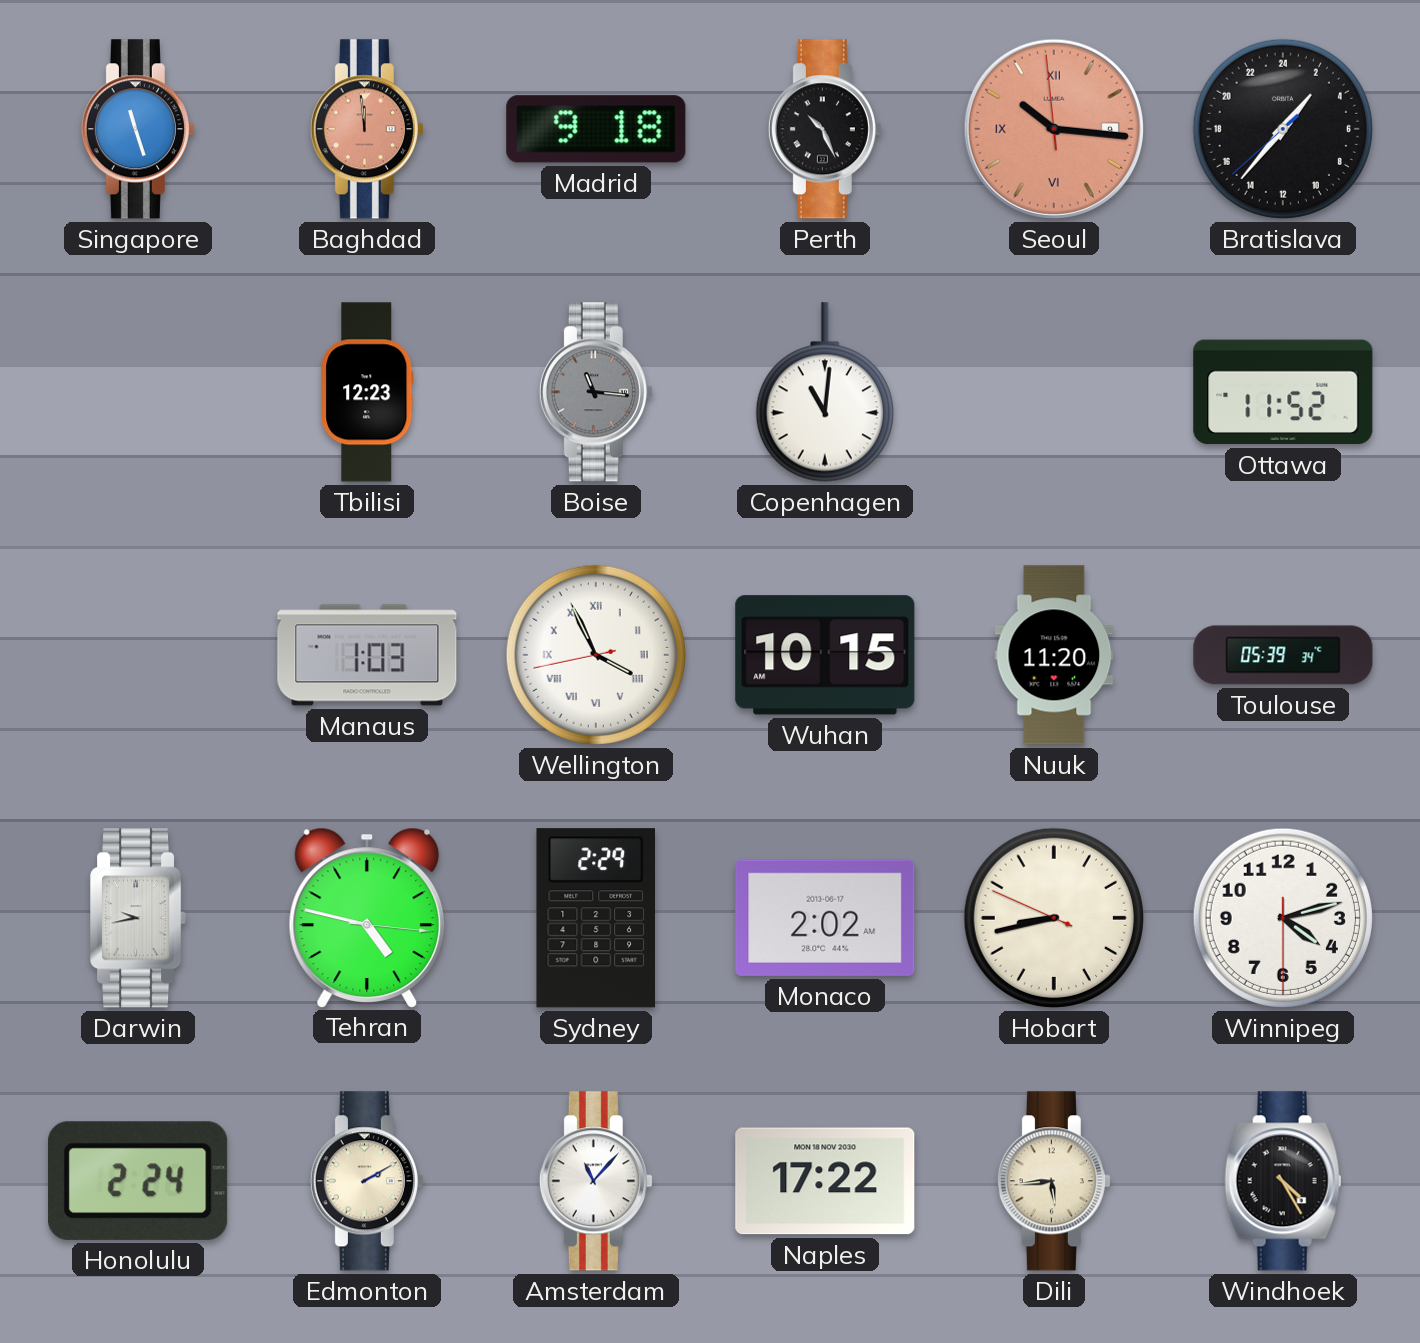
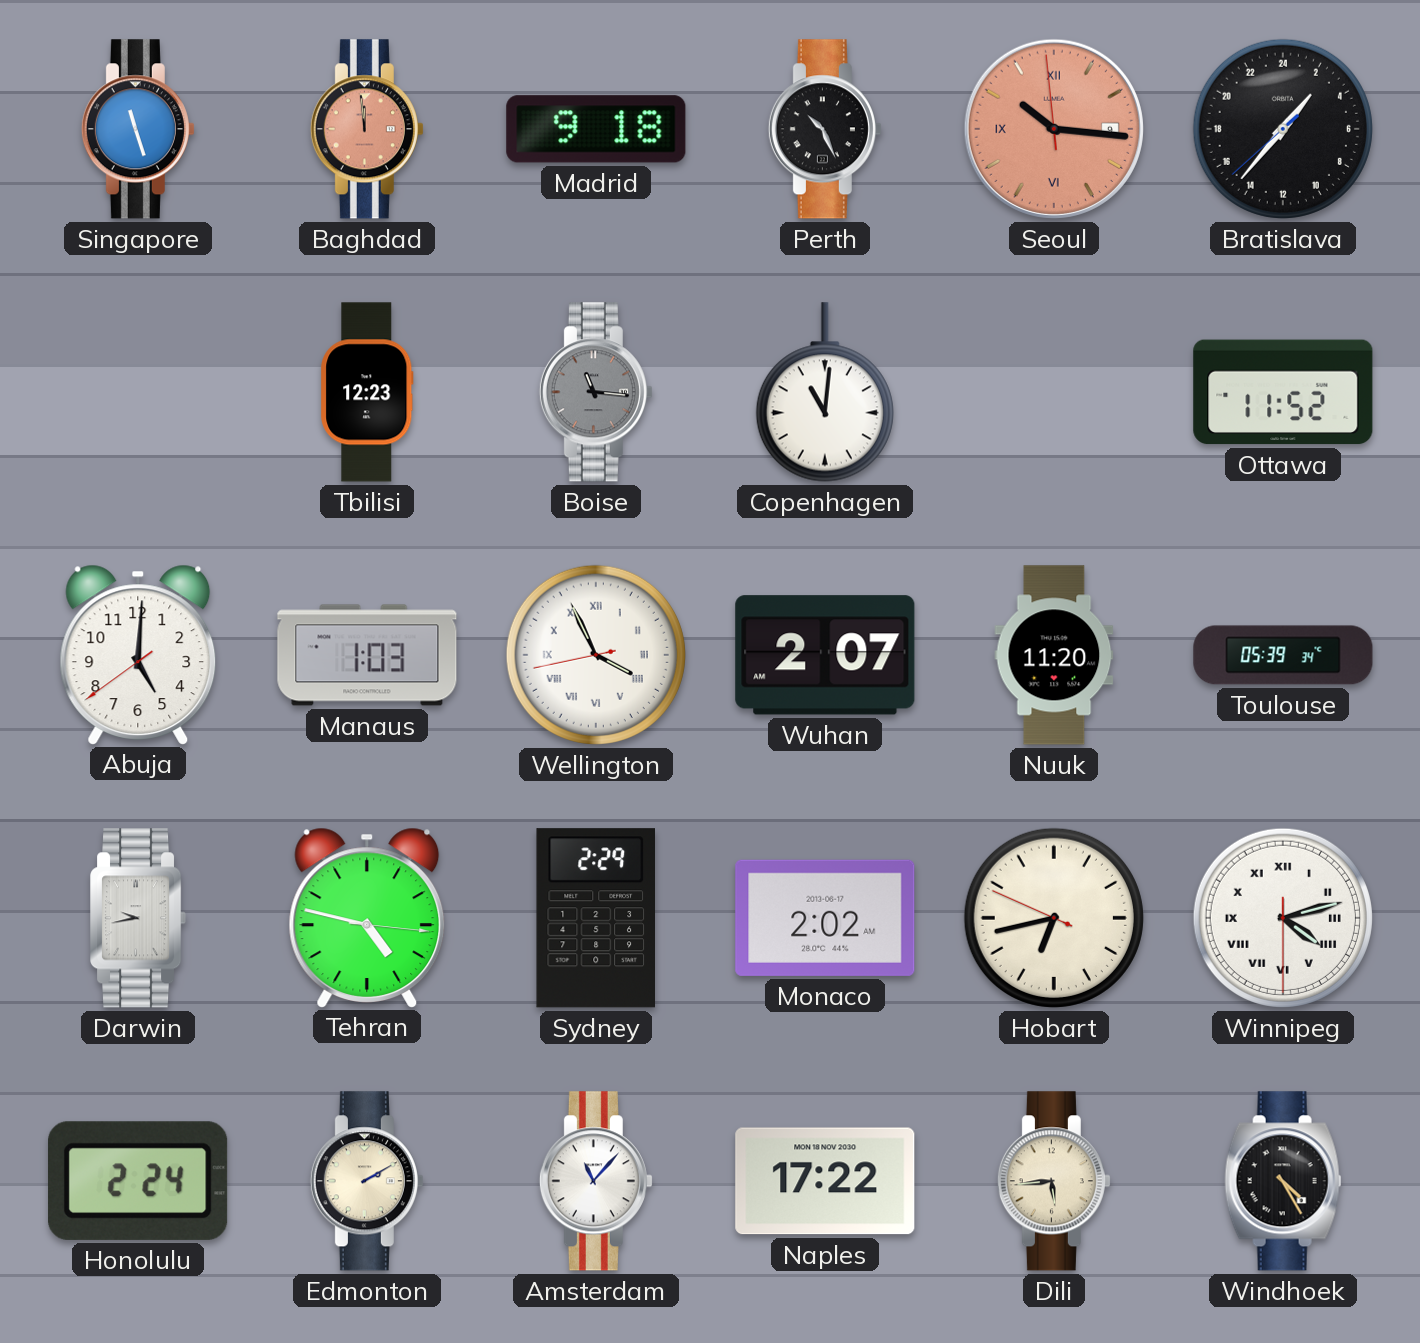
Abuja: none -> 5:00 (138, 654)
Wuhan: 10:15 -> 2:07 (825, 655)
Hobart: 8:42 -> 6:42 (1054, 918)
Winnipeg numerals: Arabic -> Roman (1283, 918)
